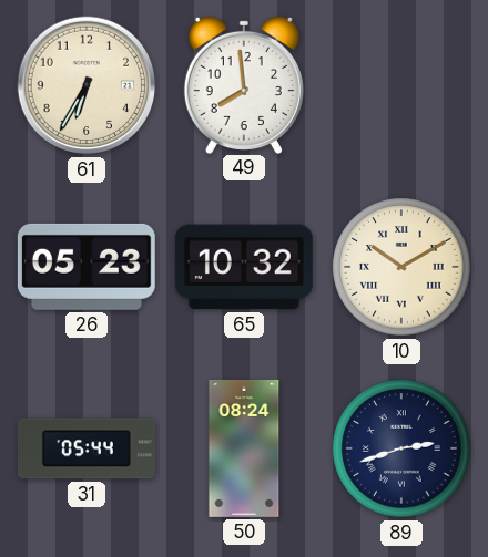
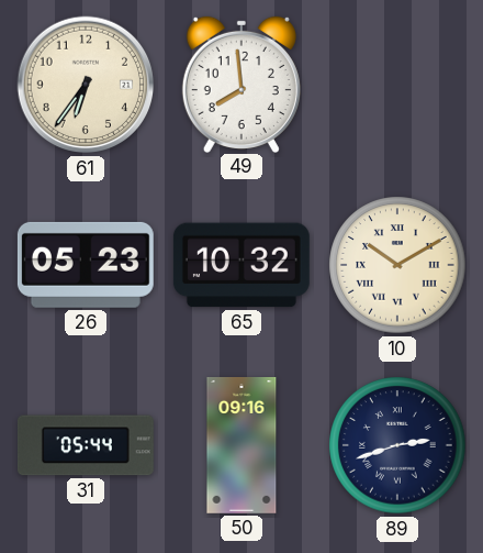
61: 6:35 -> 6:36 (86, 85)
50: 08:24 -> 09:16 (241, 445)
